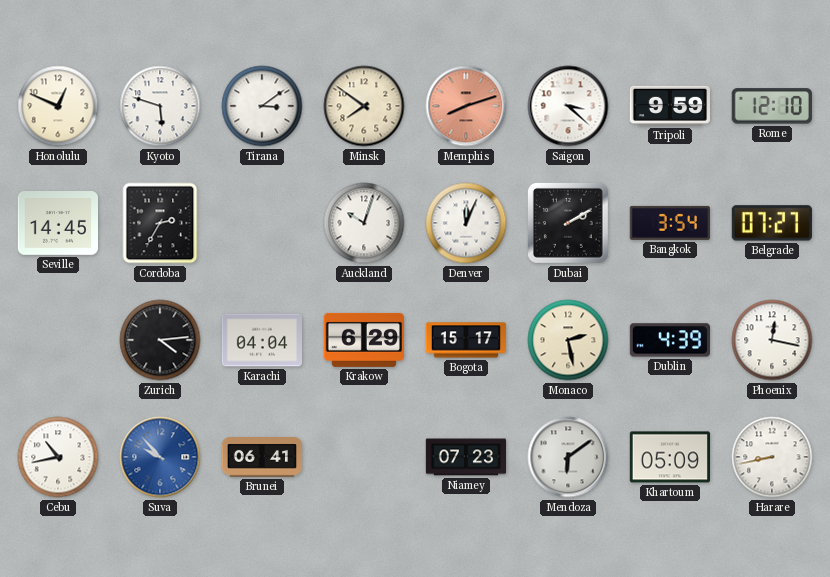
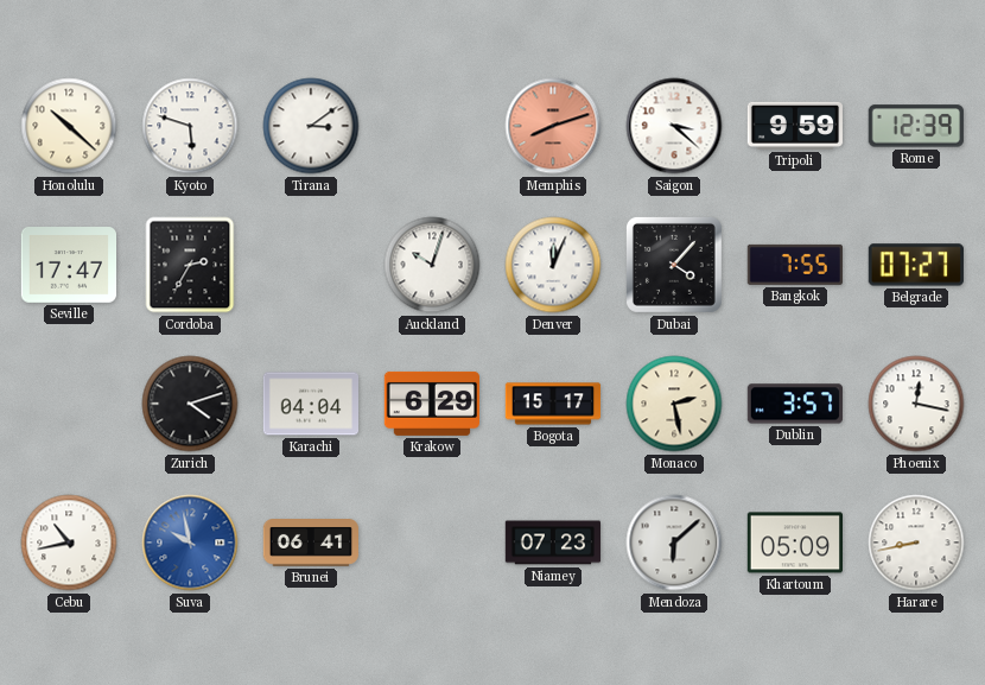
Honolulu: 12:49 -> 10:22 (69, 126)
Minsk: 7:51 -> none (364, 106)
Rome: 12:10 -> 12:39 (916, 126)
Seville: 14:45 -> 17:47 (68, 266)
Dubai: 2:10 -> 4:07 (674, 265)
Bangkok: 3:54 -> 7:55 (794, 265)
Zurich: 4:14 -> 4:12 (190, 404)
Dublin: 4:39 -> 3:57 (794, 404)
Suva: 9:53 -> 9:58 (190, 543)
Mendoza: 6:09 -> 6:08 (674, 543)
